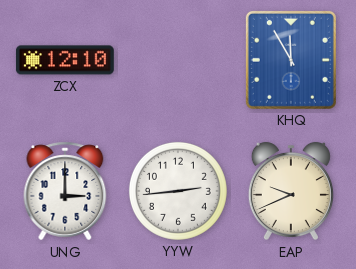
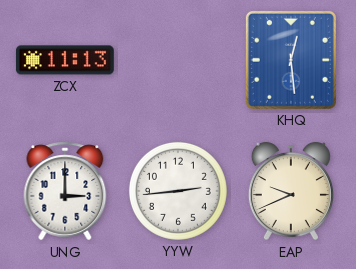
ZCX: 12:10 -> 11:13 (65, 60)
KHQ: 11:55 -> 12:29 (291, 60)
